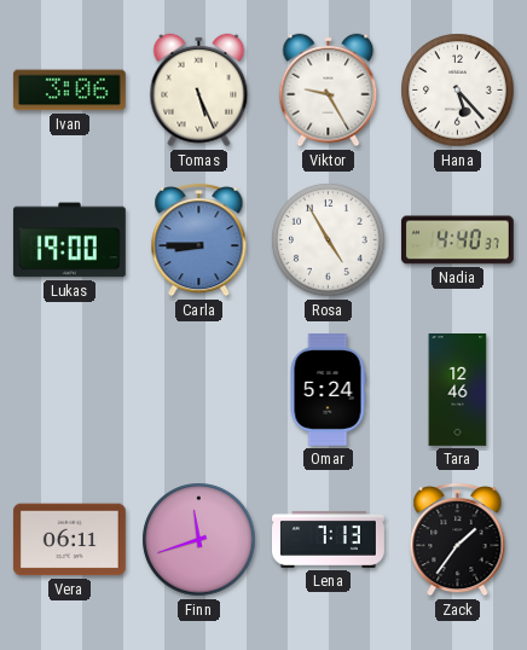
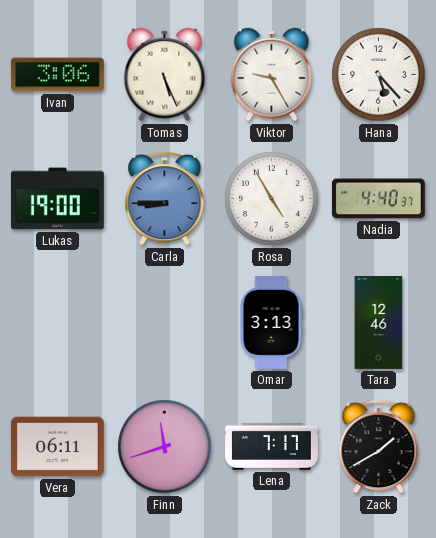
Omar: 5:24 -> 3:13 (271, 323)
Lena: 7:13 -> 7:17 (272, 446)
Zack: 1:36 -> 1:40 (379, 446)
